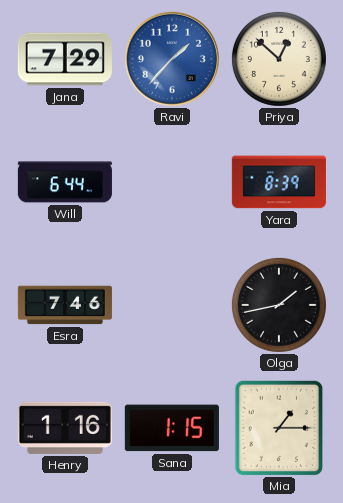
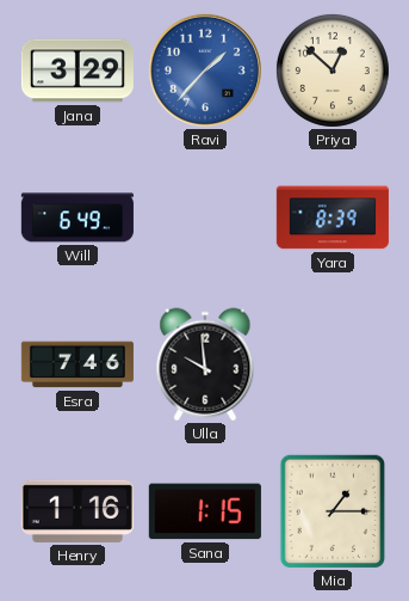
Jana: 7:29 -> 3:29 (78, 70)
Will: 6:44 -> 6:49 (78, 217)
Ulla: none -> 9:59 (205, 364)
Olga: 1:43 -> none (279, 305)
